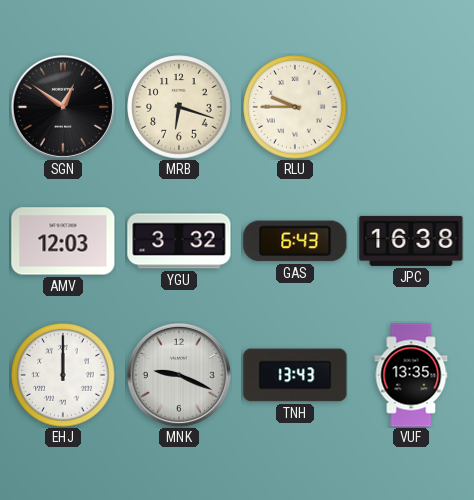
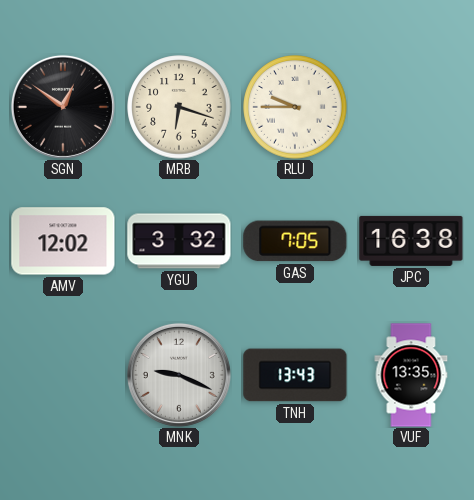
AMV: 12:03 -> 12:02 (63, 241)
GAS: 6:43 -> 7:05 (295, 241)
EHJ: 12:00 -> none (63, 375)
